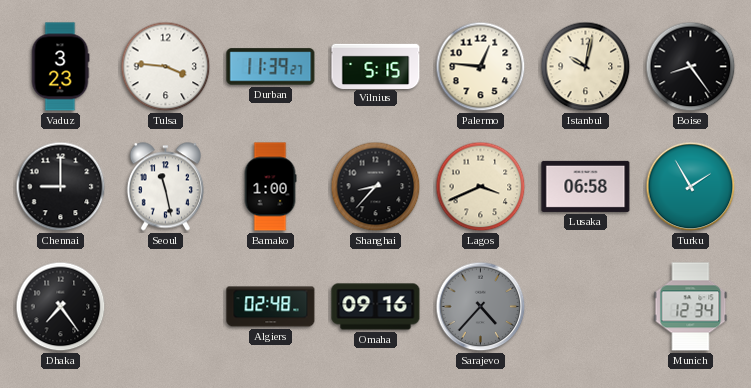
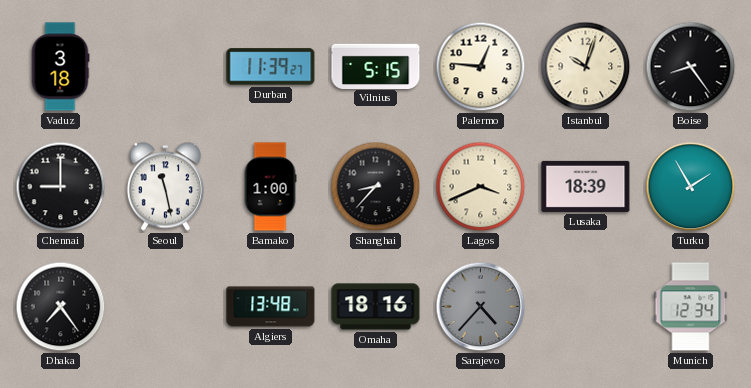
Vaduz: 3:23 -> 3:18 (60, 67)
Tulsa: 3:46 -> none (166, 67)
Istanbul: 10:02 -> 10:03 (586, 67)
Lusaka: 06:58 -> 18:39 (586, 186)
Algiers: 02:48 -> 13:48 (271, 307)
Omaha: 09:16 -> 18:16 (376, 307)
